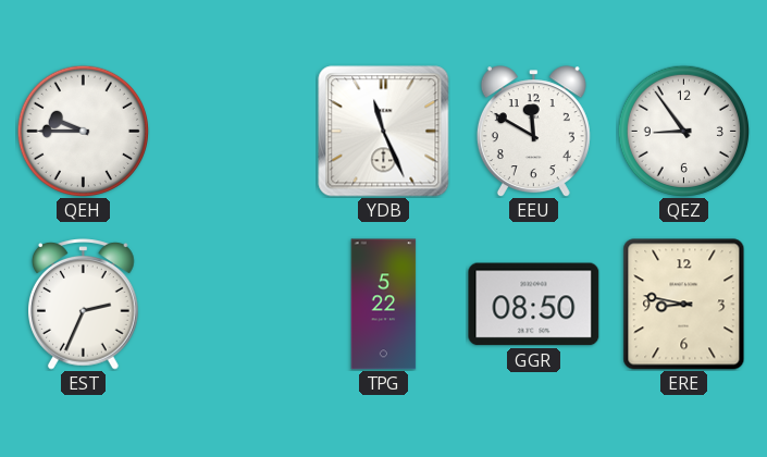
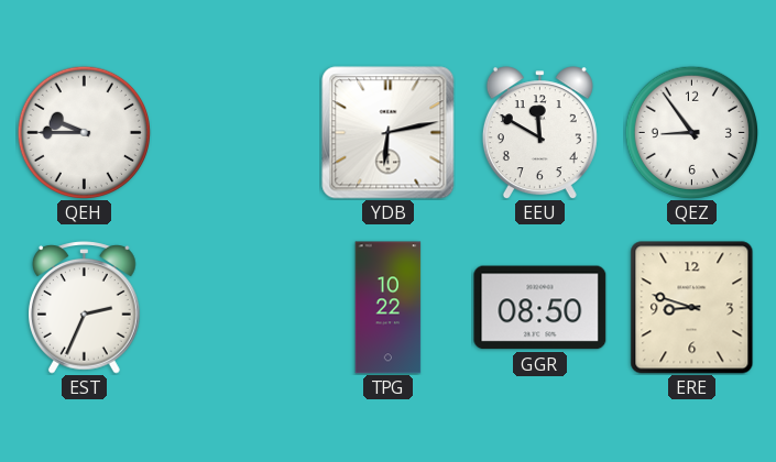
YDB: 11:26 -> 6:13 (389, 133)
TPG: 5:22 -> 10:22 (389, 308)
ERE: 8:47 -> 8:48 (692, 308)
